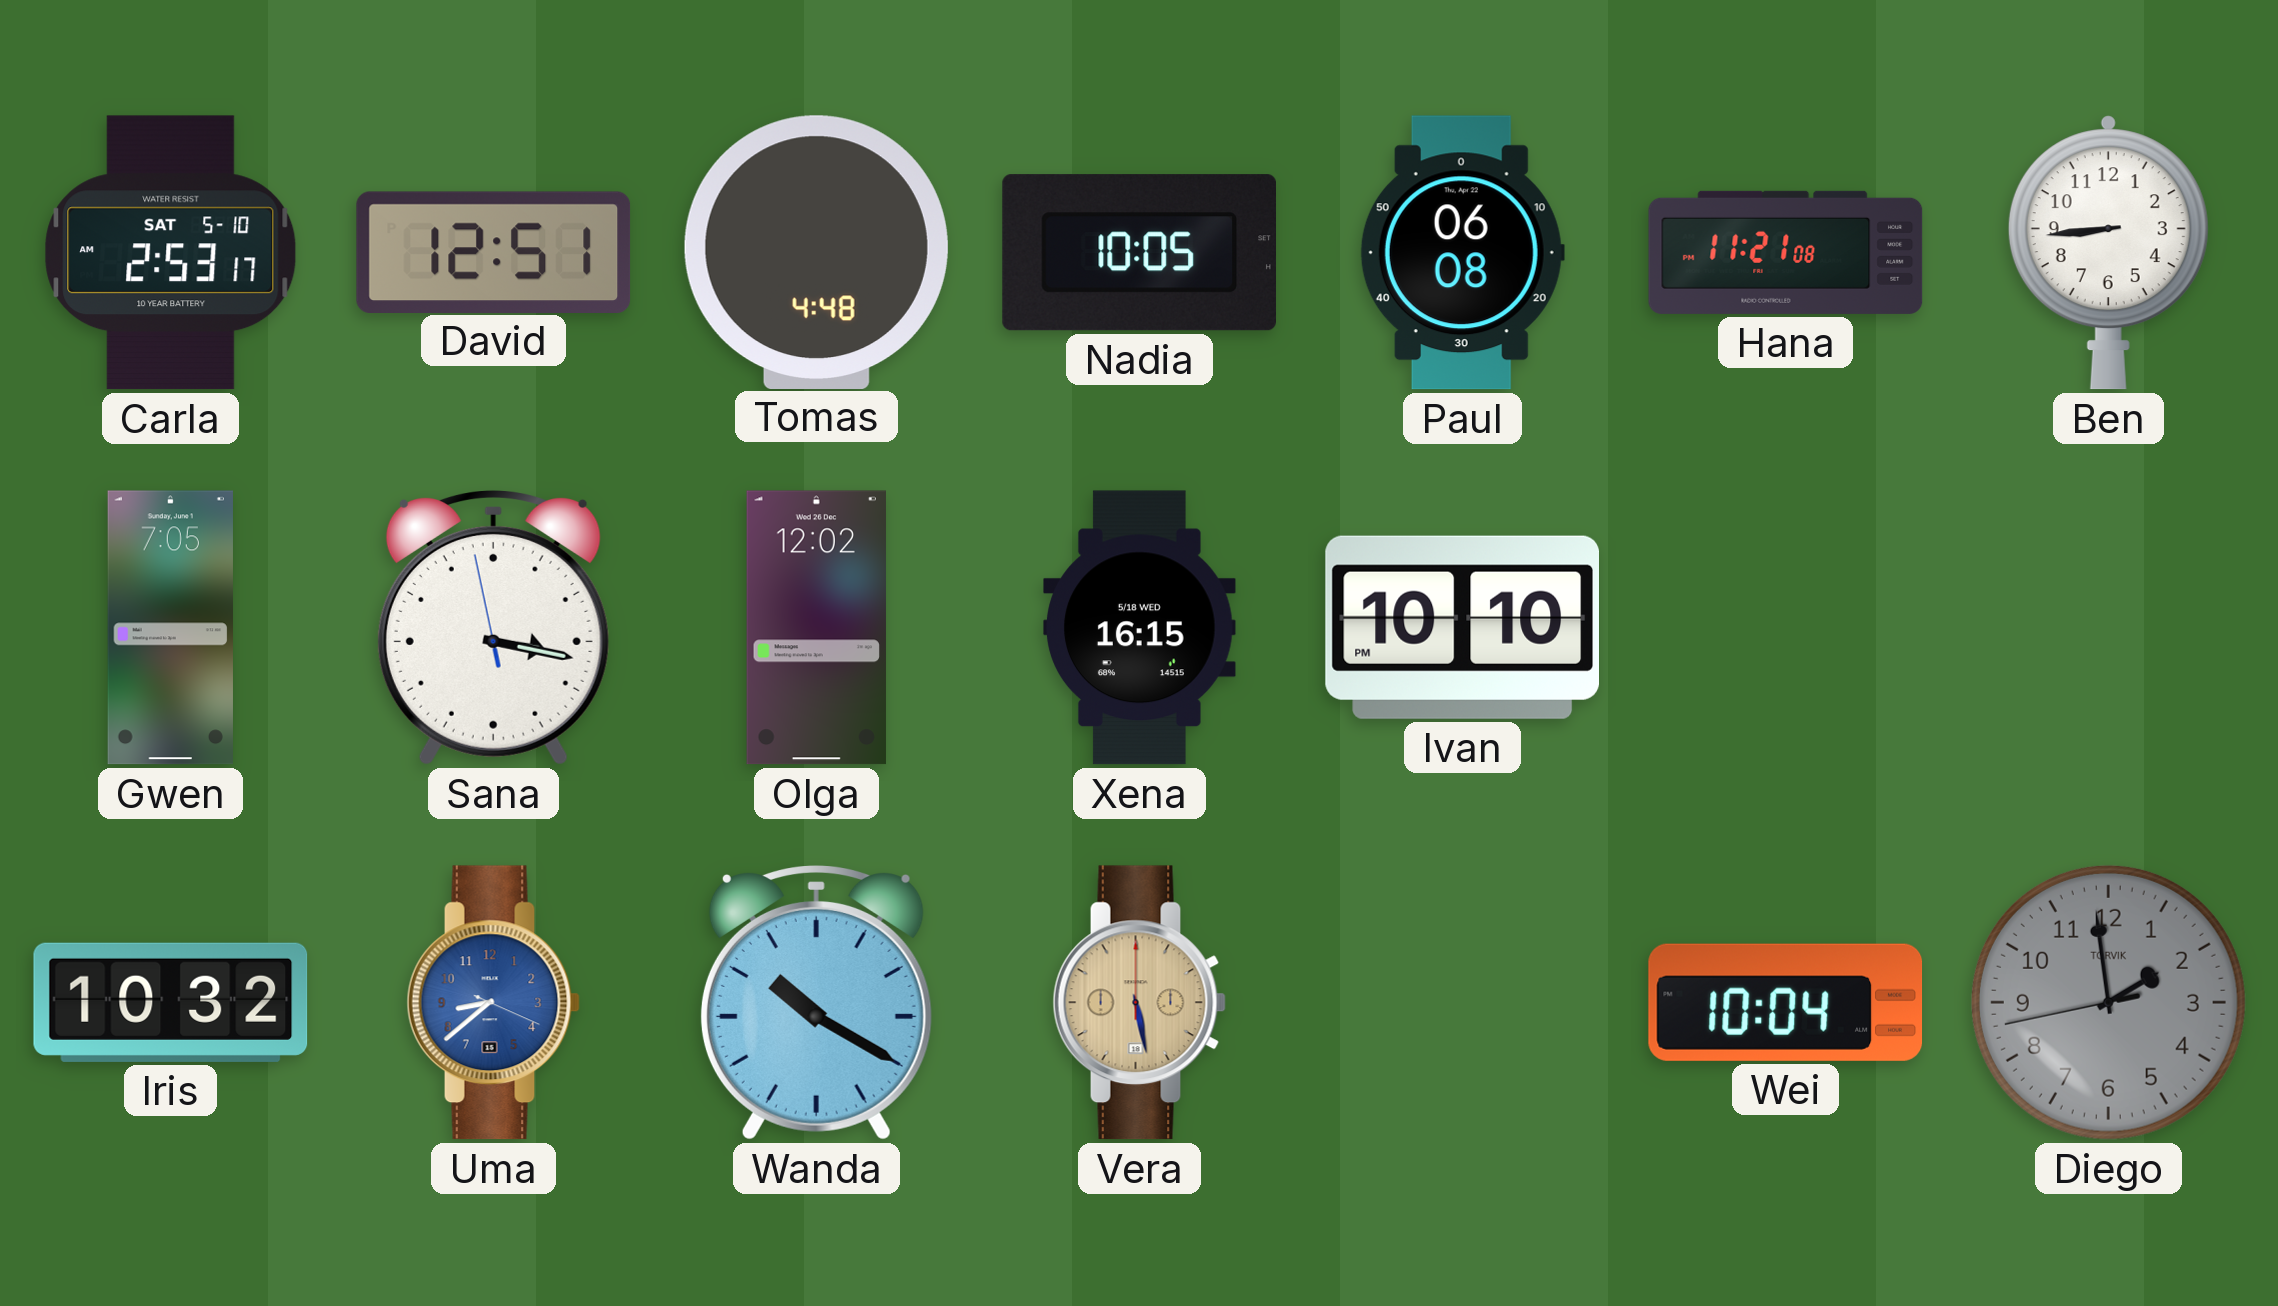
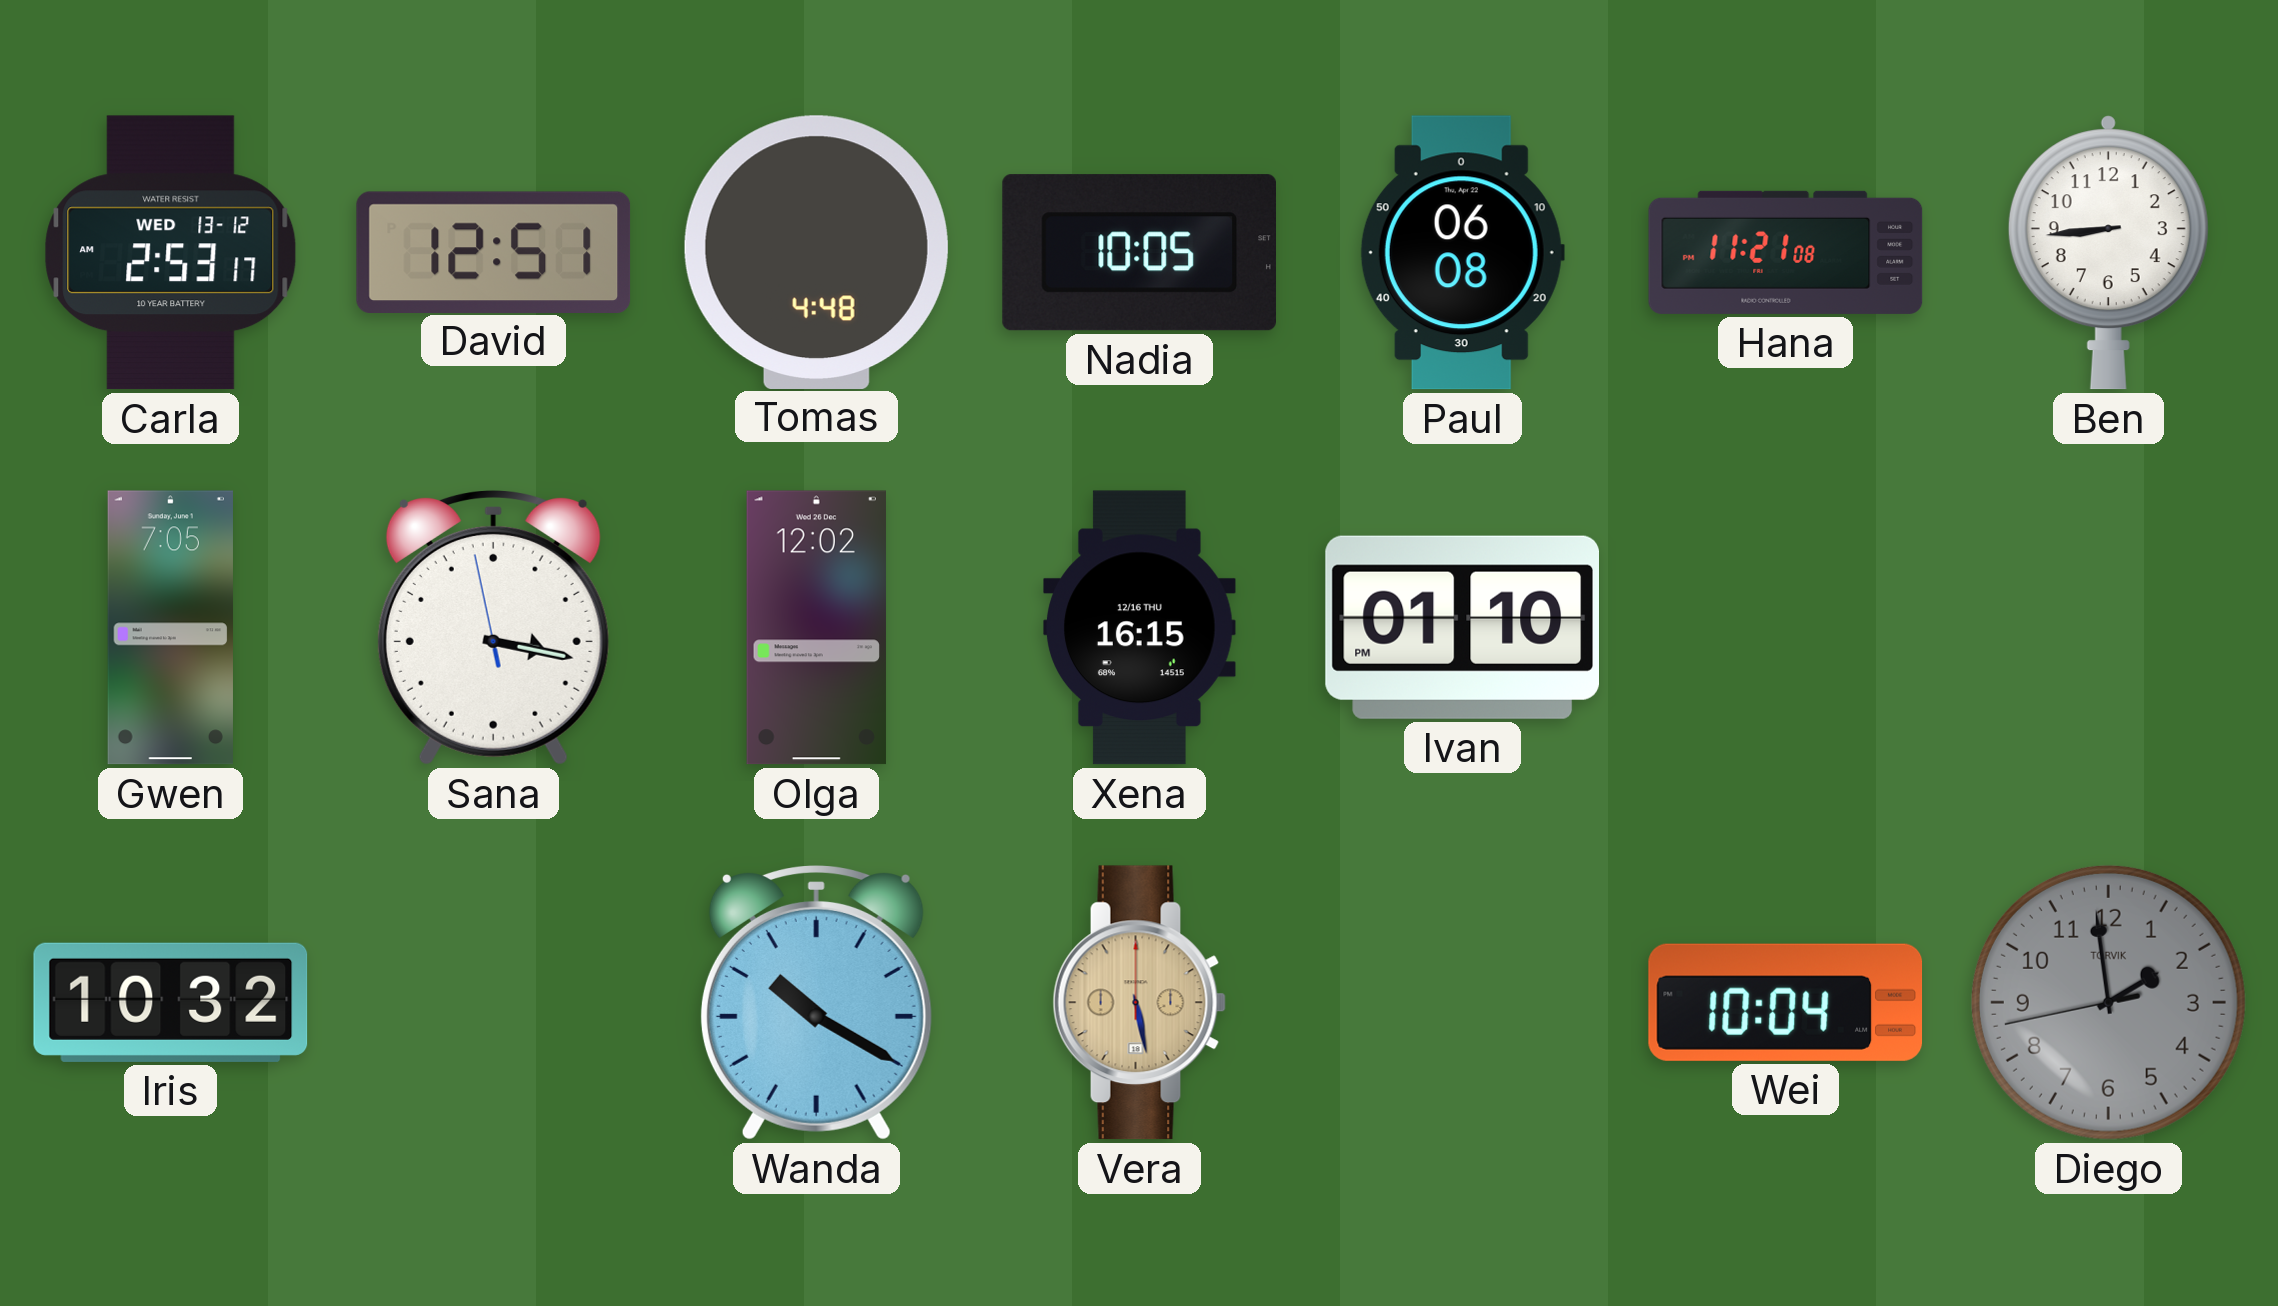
Carla date: SAT 5-10 -> WED 13-12 (171, 253)
Xena date: 5/18 WED -> 12/16 THU (1140, 628)
Ivan: 10:10 -> 01:10 (1462, 627)
Uma: 8:38 -> none (493, 1003)
